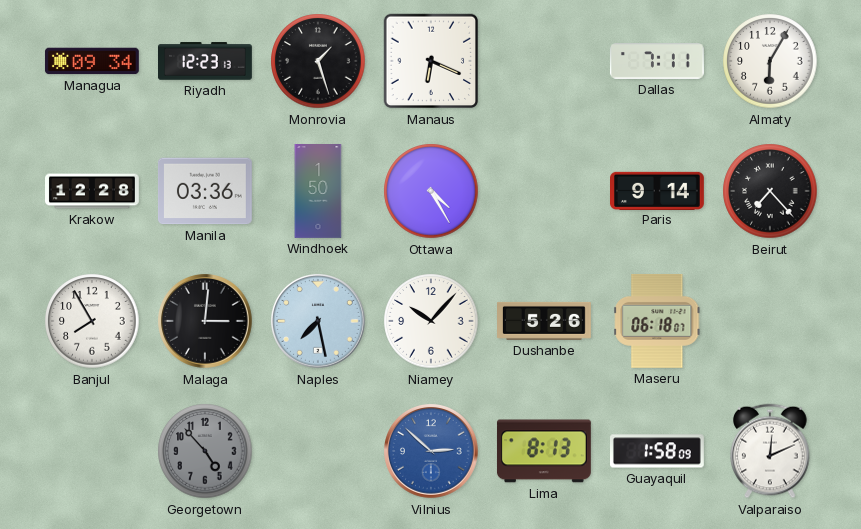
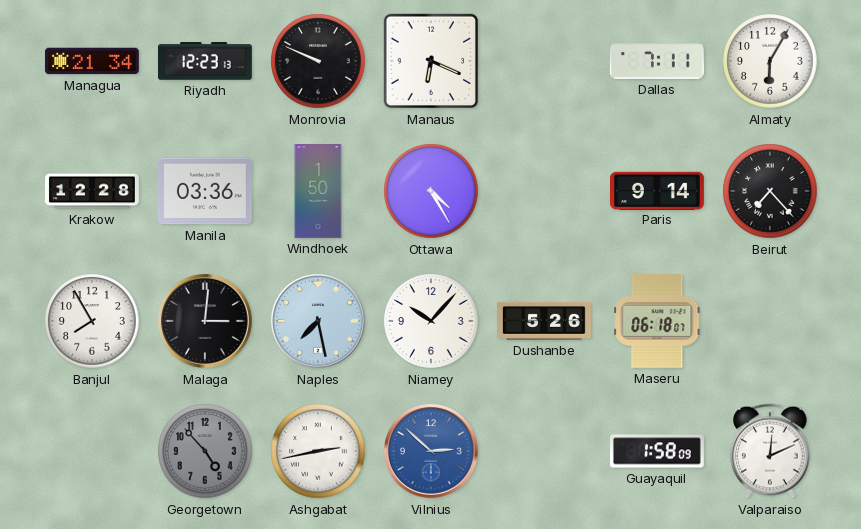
Managua: 09:34 -> 21:34 (92, 61)
Monrovia: 1:27 -> 9:49 (318, 61)
Ashgabat: none -> 2:43 (318, 451)
Lima: 8:13 -> none (544, 451)
